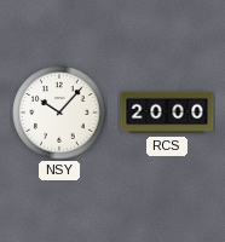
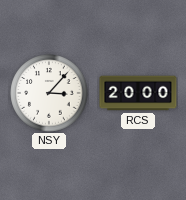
NSY: 10:07 -> 3:07 (49, 93)
